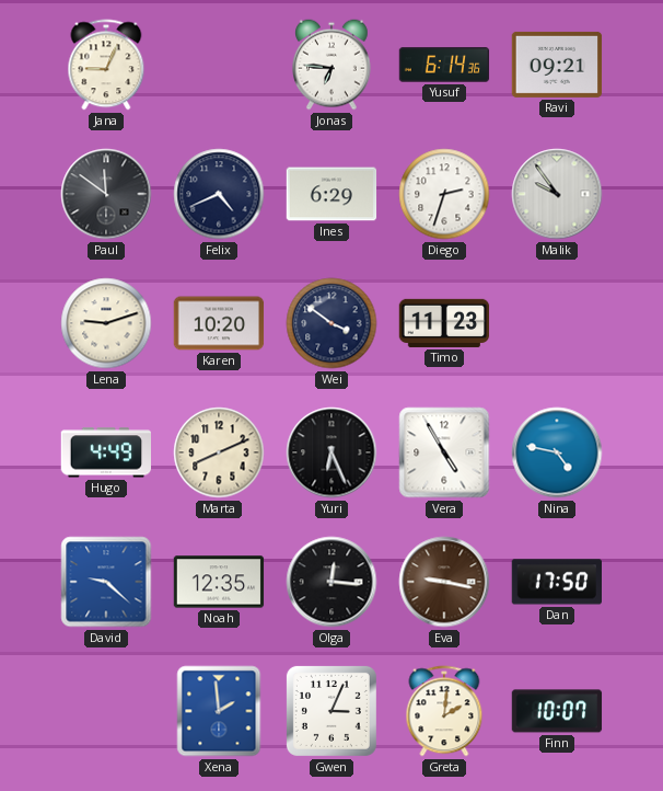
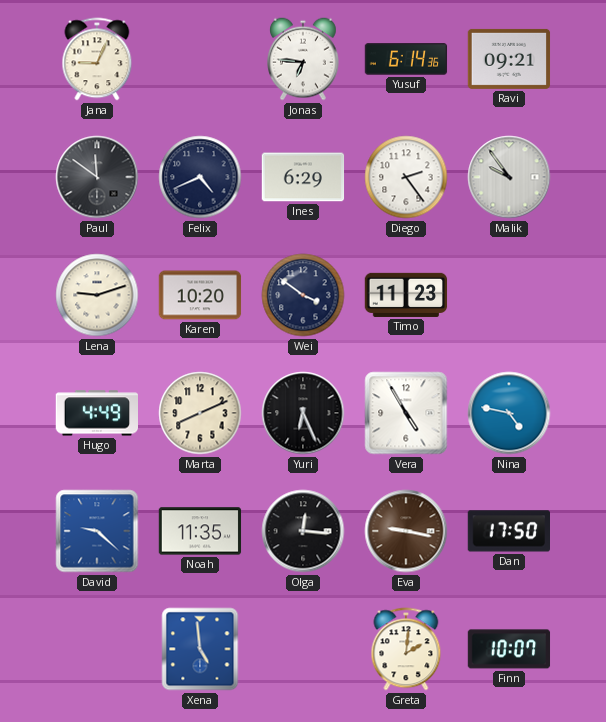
Diego: 2:33 -> 2:24 (406, 177)
Noah: 12:35 -> 11:35 (200, 531)
Xena: 1:59 -> 4:59 (200, 649)
Gwen: 3:04 -> none (331, 711)
